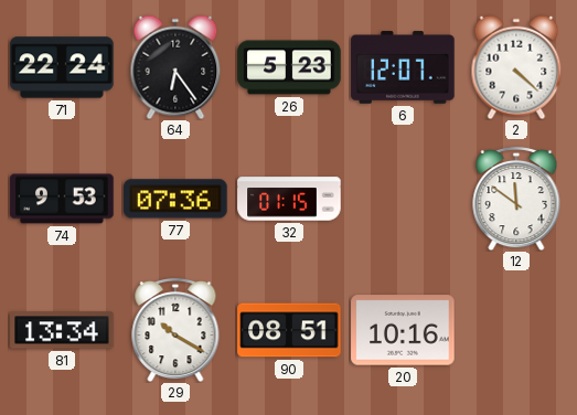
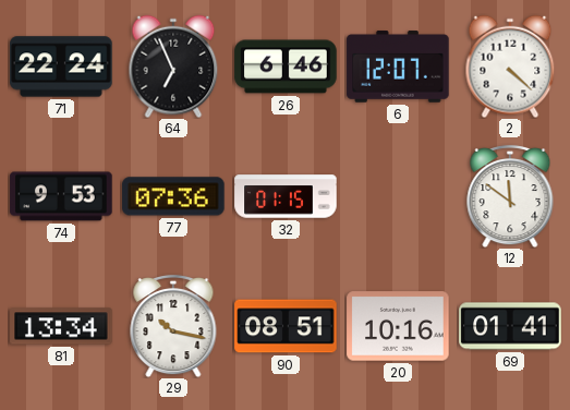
64: 6:24 -> 6:56 (173, 67)
26: 5:23 -> 6:46 (286, 67)
29: 10:20 -> 10:17 (173, 326)
69: none -> 01:41 (510, 326)
